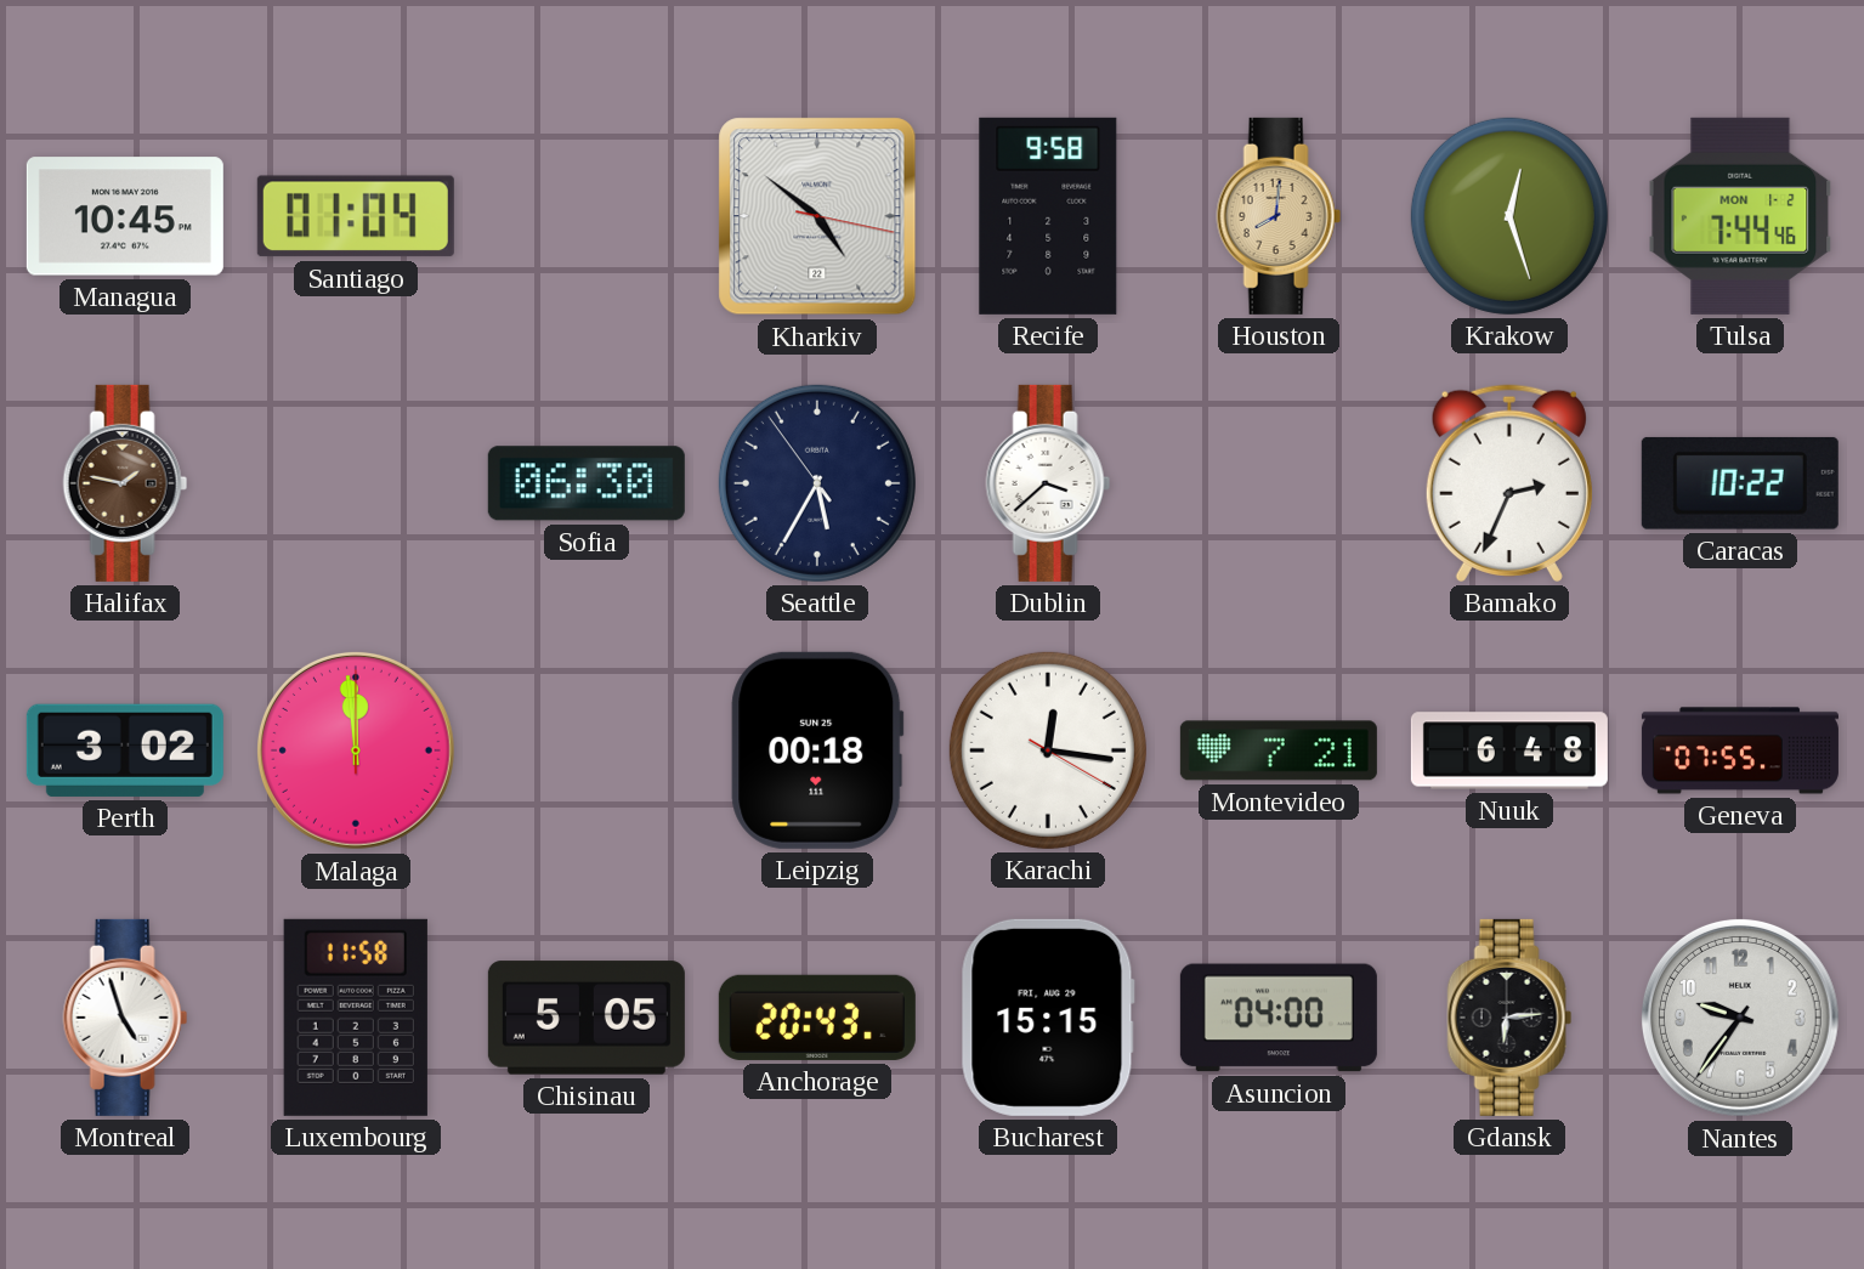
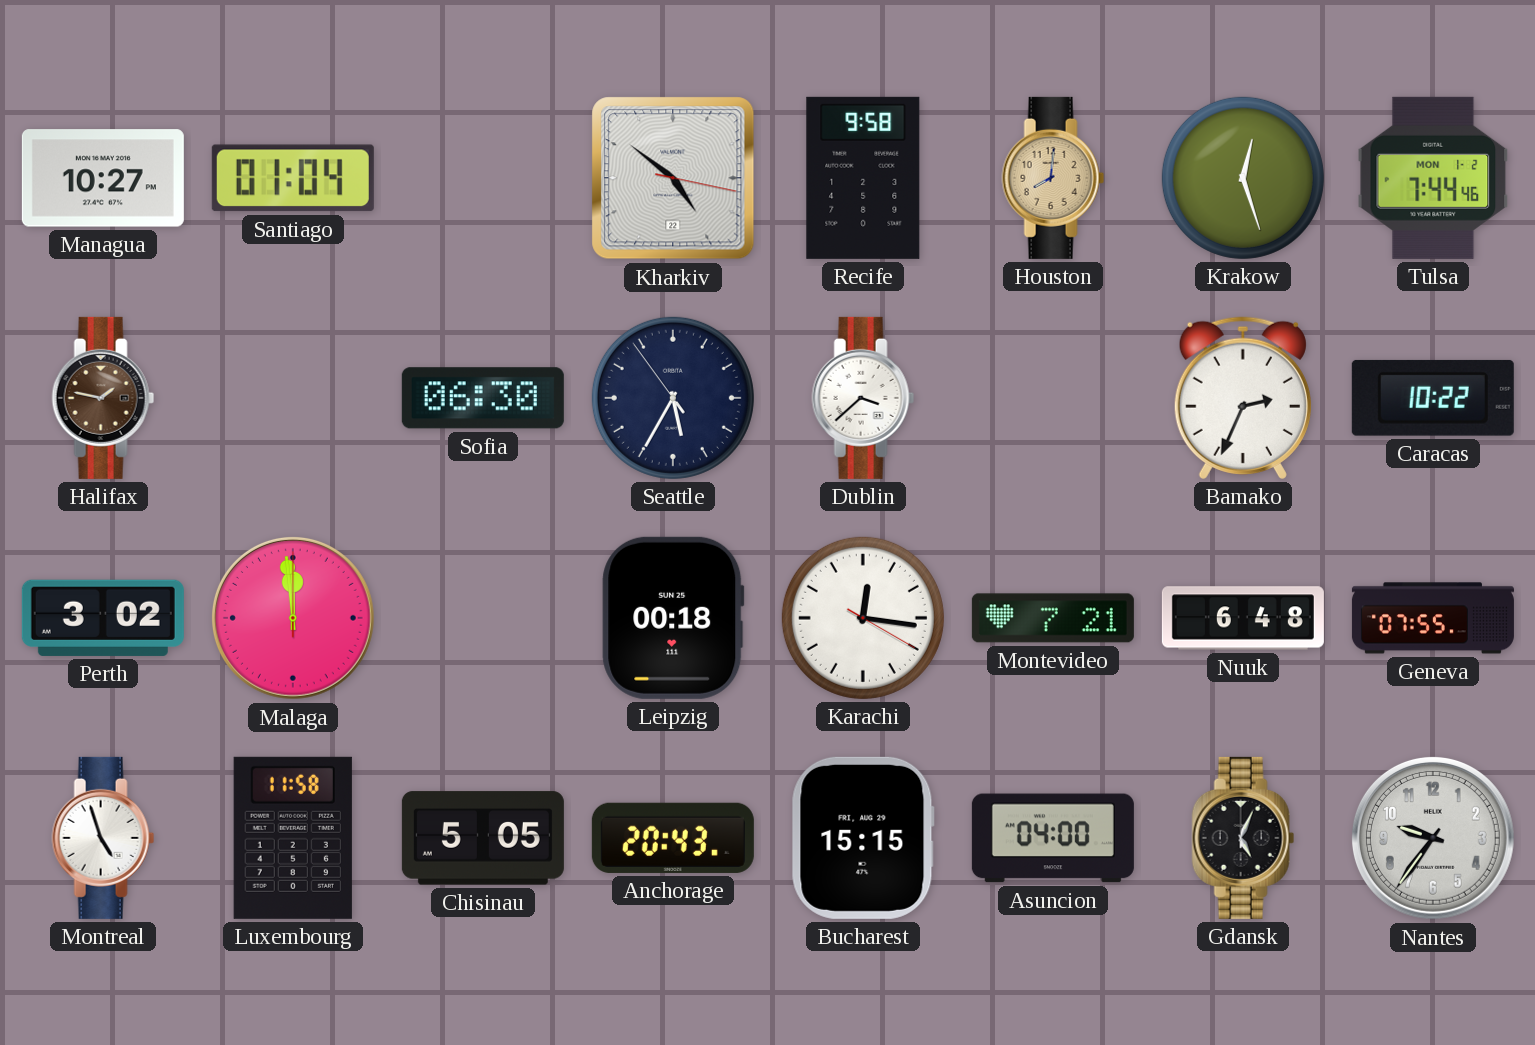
Managua: 10:45 -> 10:27 (103, 178)
Gdansk: 6:14 -> 5:04 (1243, 838)
